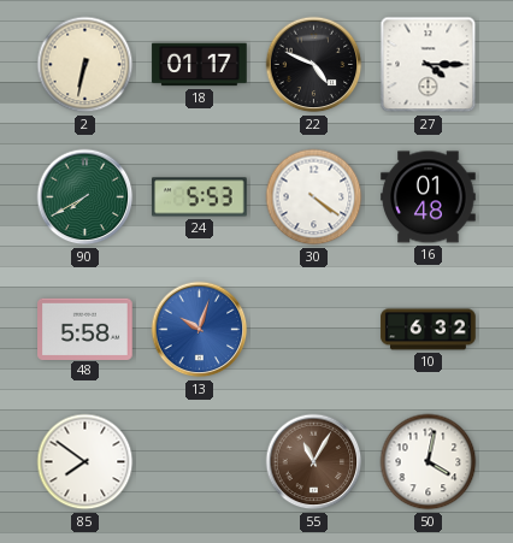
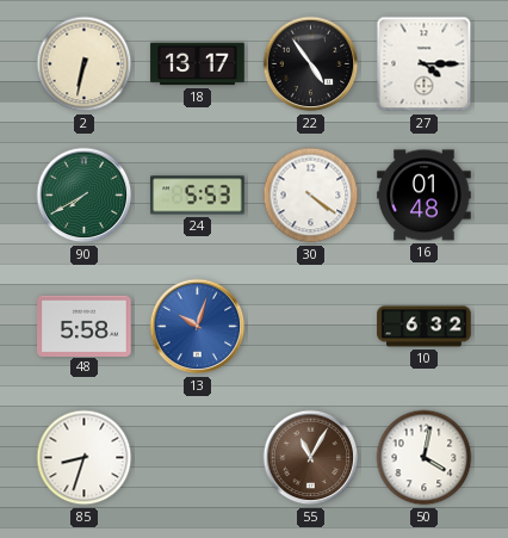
18: 01:17 -> 13:17 (198, 64)
22: 4:49 -> 4:54 (311, 64)
85: 7:51 -> 8:33 (85, 458)
